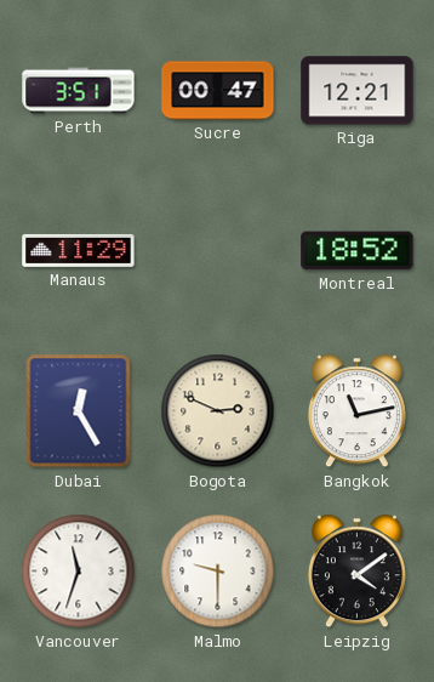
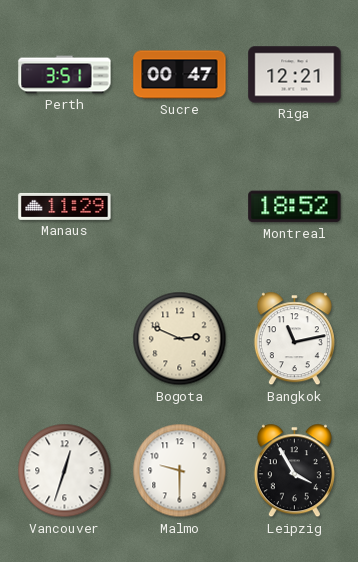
Dubai: 12:25 -> none (79, 411)
Vancouver: 11:33 -> 12:33 (65, 471)
Leipzig: 4:09 -> 3:55 (294, 471)
